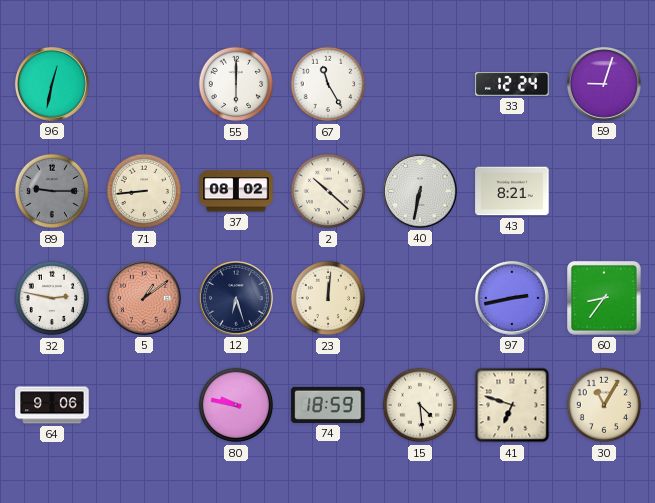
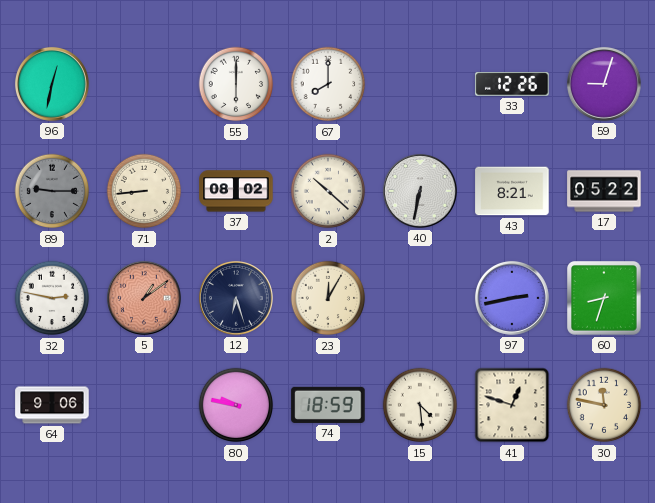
67: 11:25 -> 8:00 (328, 84)
33: 12:24 -> 12:26 (512, 84)
17: none -> 05:22 (604, 191)
23: 12:01 -> 12:05 (328, 298)
60: 8:36 -> 8:33 (605, 299)
41: 6:48 -> 12:48 (512, 405)
30: 11:05 -> 11:47 (604, 405)
